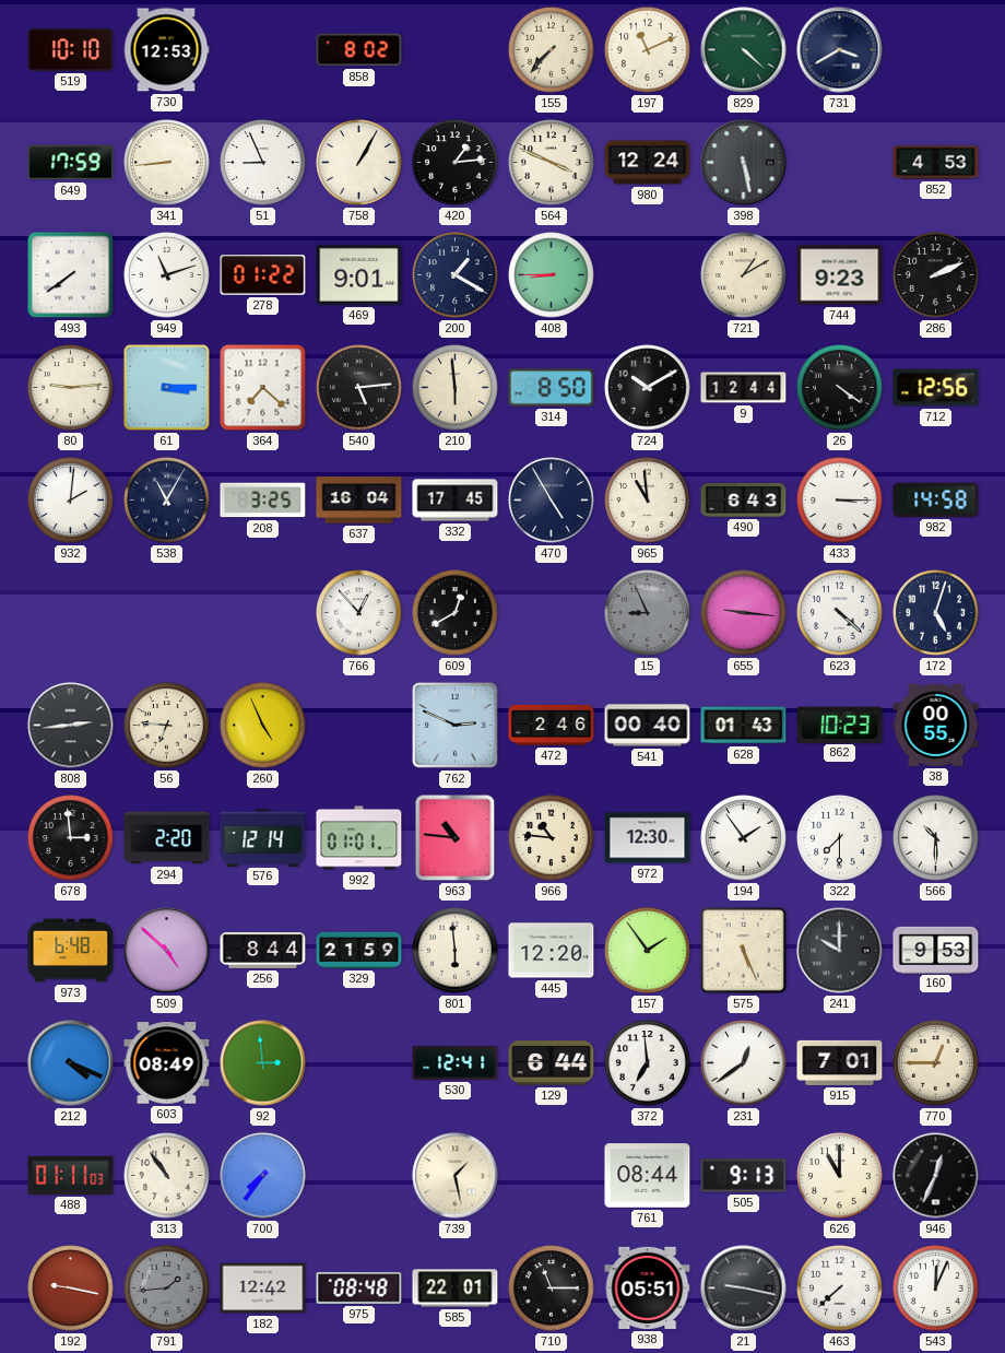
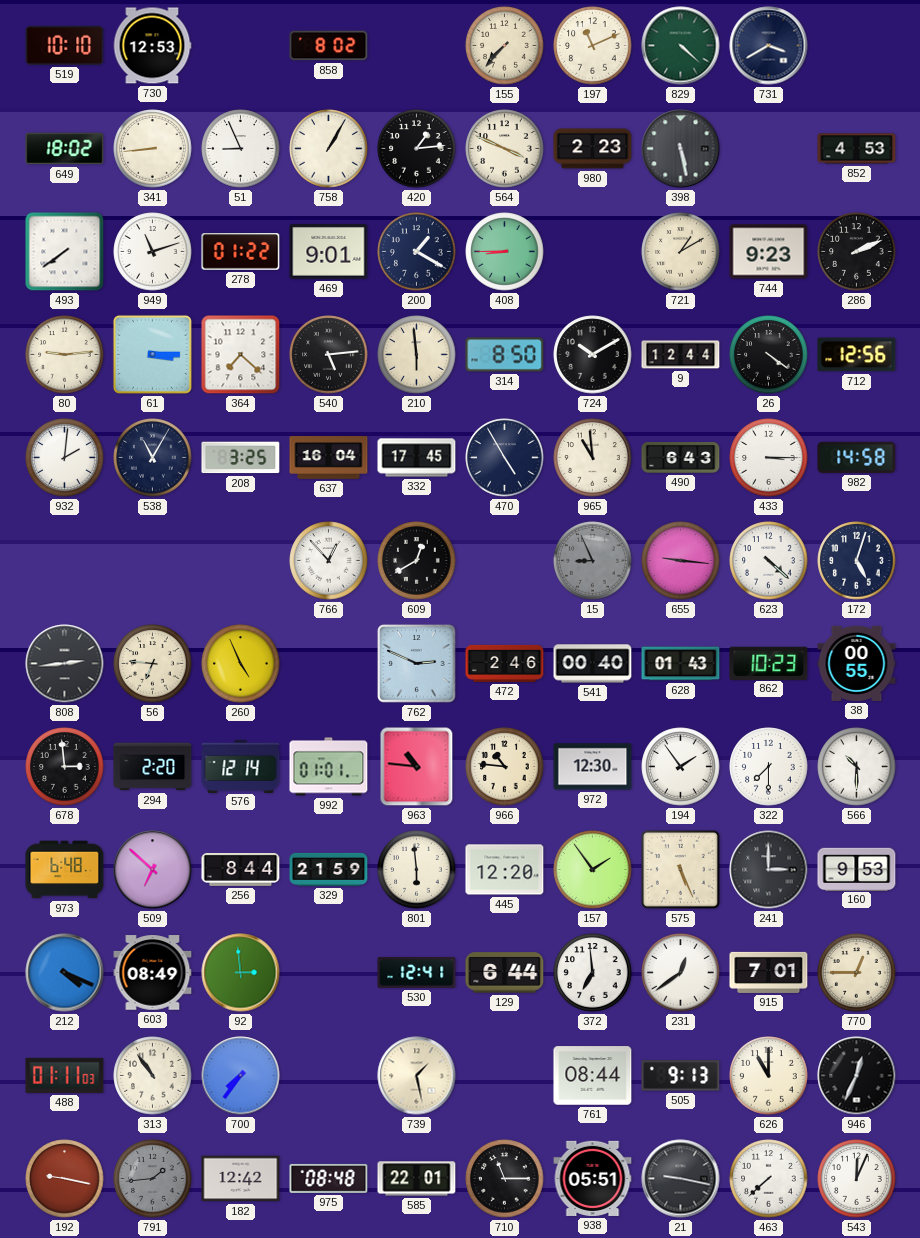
649: 17:59 -> 18:02 (65, 149)
980: 12:24 -> 2:23 (593, 149)
509: 4:52 -> 6:52 (153, 870)
241: 10:00 -> 3:00 (769, 870)
